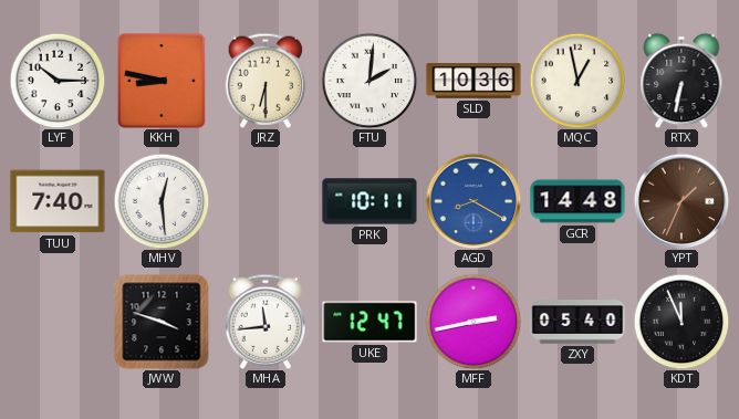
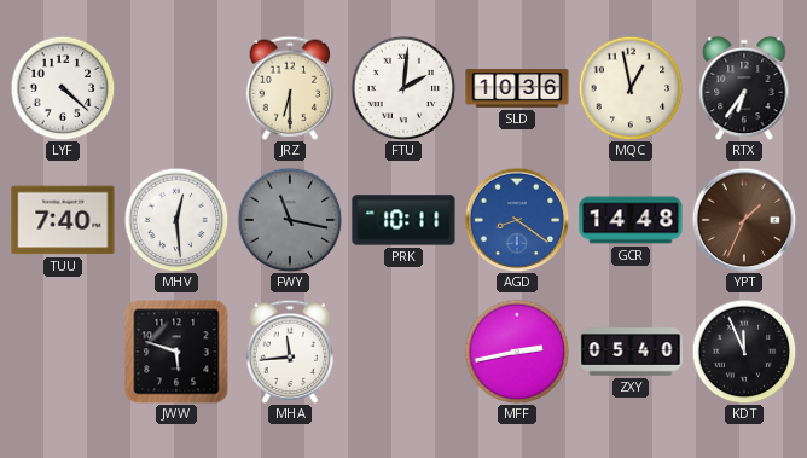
LYF: 10:15 -> 4:22 (63, 88)
KKH: 8:47 -> none (162, 81)
RTX: 6:32 -> 6:36 (744, 88)
FWY: none -> 11:17 (290, 220)
AGD: 8:20 -> 8:21 (517, 220)
JWW: 3:48 -> 5:48 (176, 352)
UKE: 12:47 -> none (369, 322)
